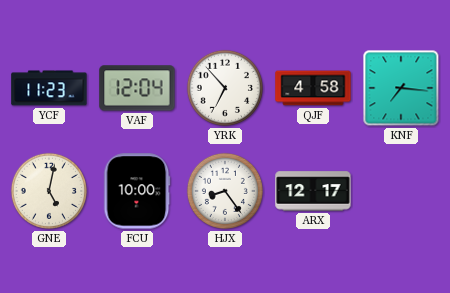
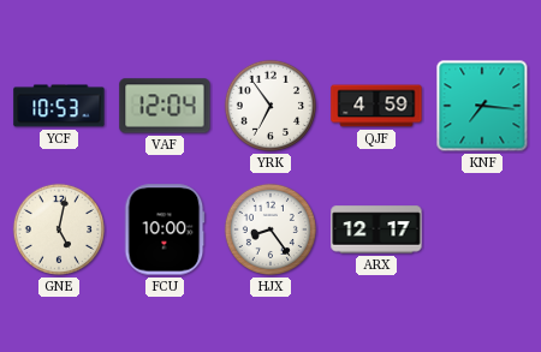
YCF: 11:23 -> 10:53 (59, 106)
YRK: 6:53 -> 6:54 (270, 106)
QJF: 4:58 -> 4:59 (376, 106)
